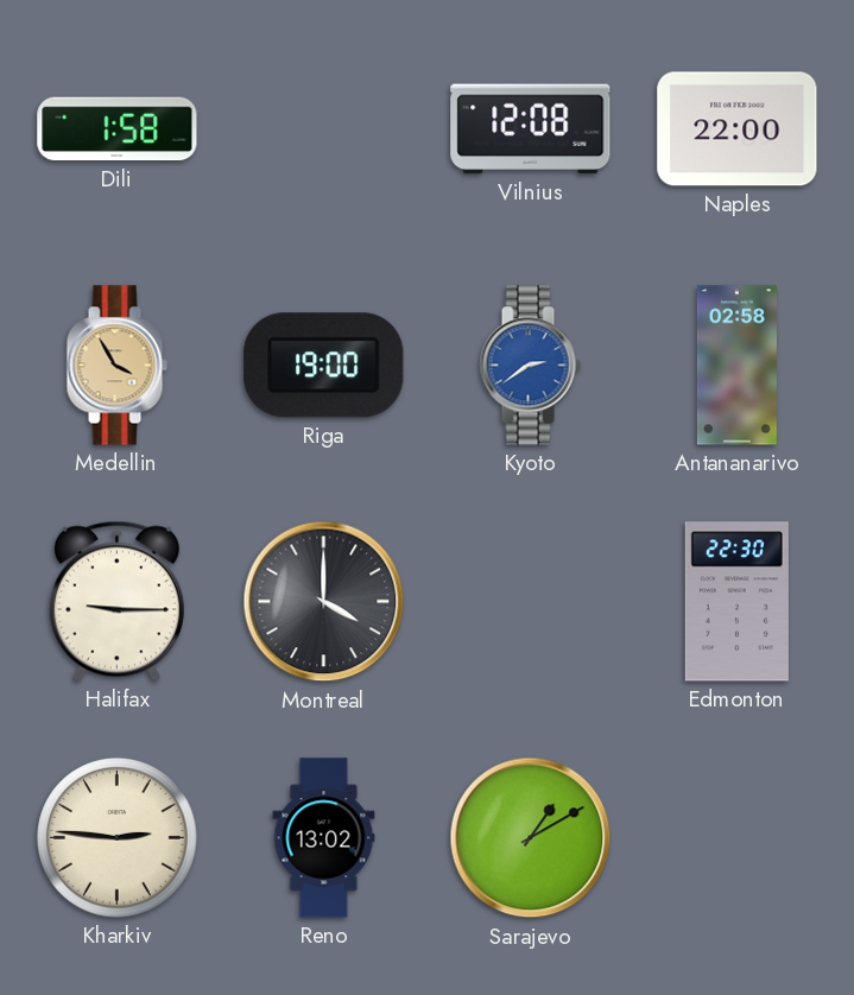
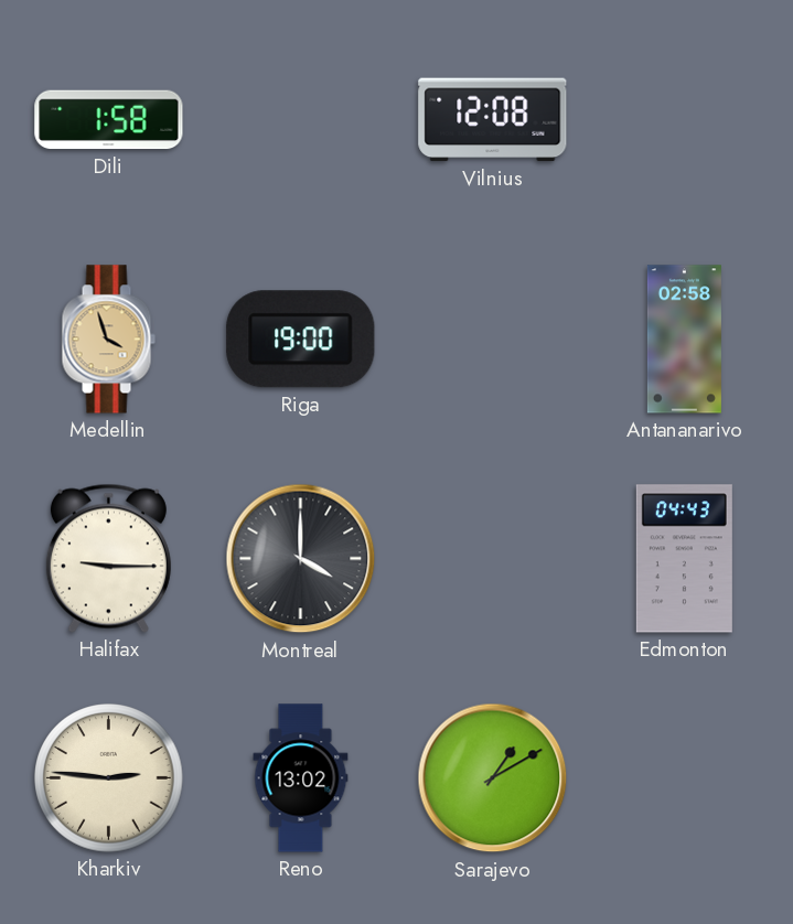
Naples: 22:00 -> none (738, 129)
Medellin: 3:55 -> 3:57 (108, 340)
Kyoto: 2:39 -> none (530, 366)
Edmonton: 22:30 -> 04:43 (684, 559)
